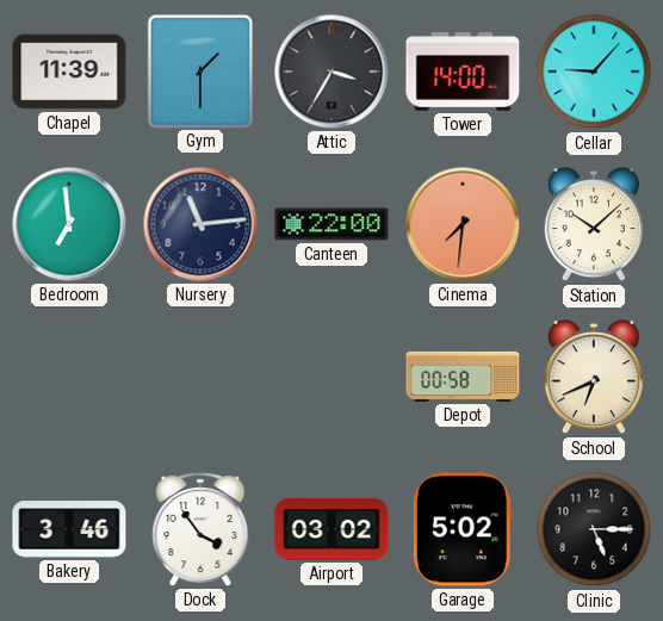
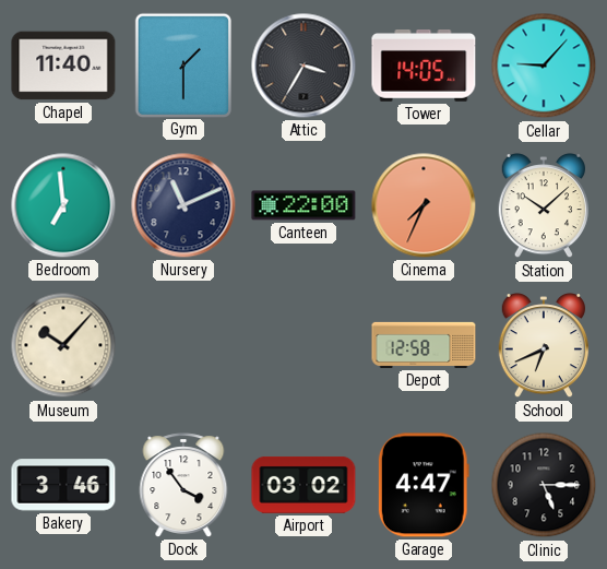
Chapel: 11:39 -> 11:40 (63, 66)
Tower: 14:00 -> 14:05 (424, 67)
Nursery: 11:14 -> 11:11 (183, 205)
Cinema: 7:31 -> 7:34 (424, 205)
Museum: none -> 10:07 (63, 345)
Depot: 00:58 -> 12:58 (424, 345)
Garage: 5:02 -> 4:47 (424, 485)
